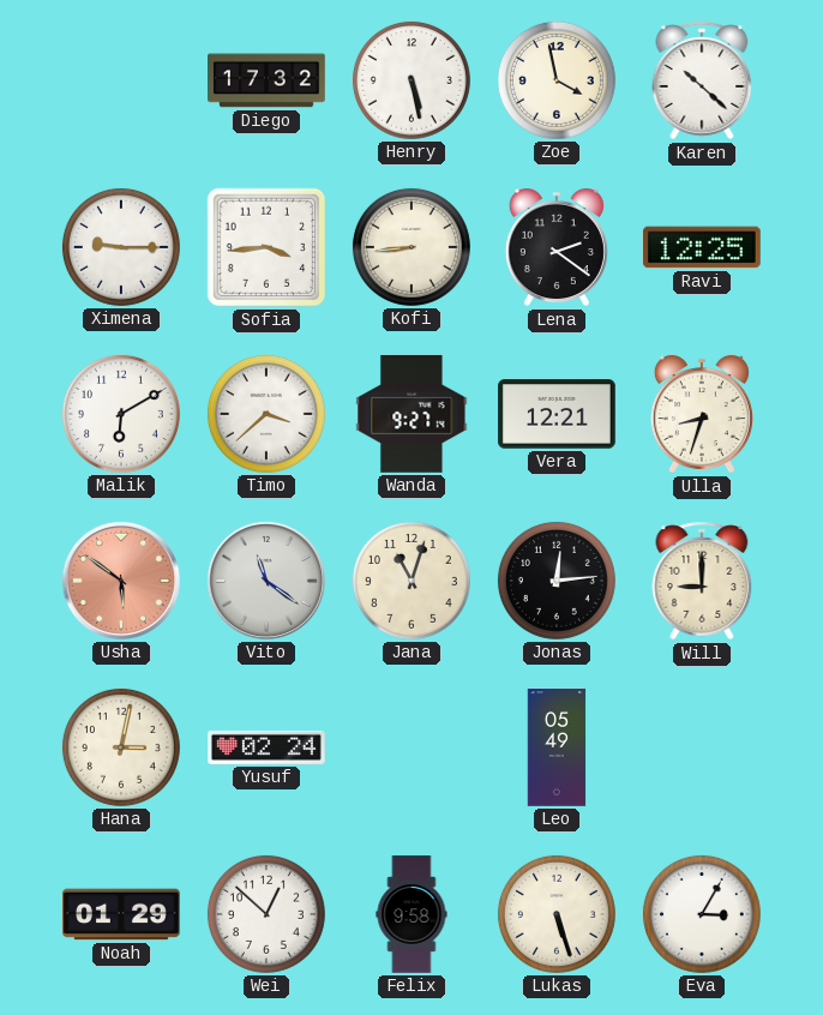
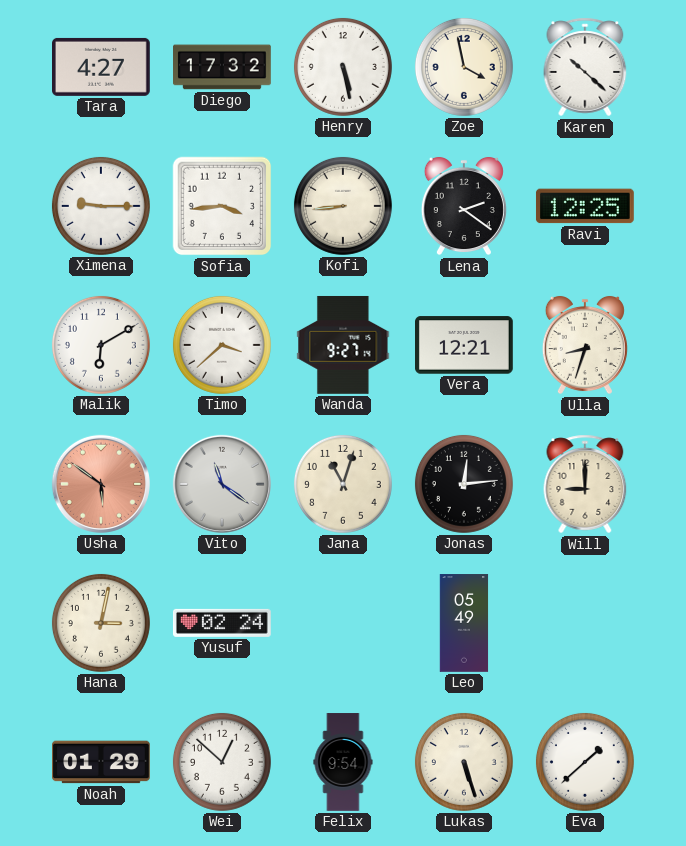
Tara: none -> 4:27 (102, 67)
Felix: 9:58 -> 9:54 (343, 762)
Eva: 3:05 -> 1:38 (585, 762)
